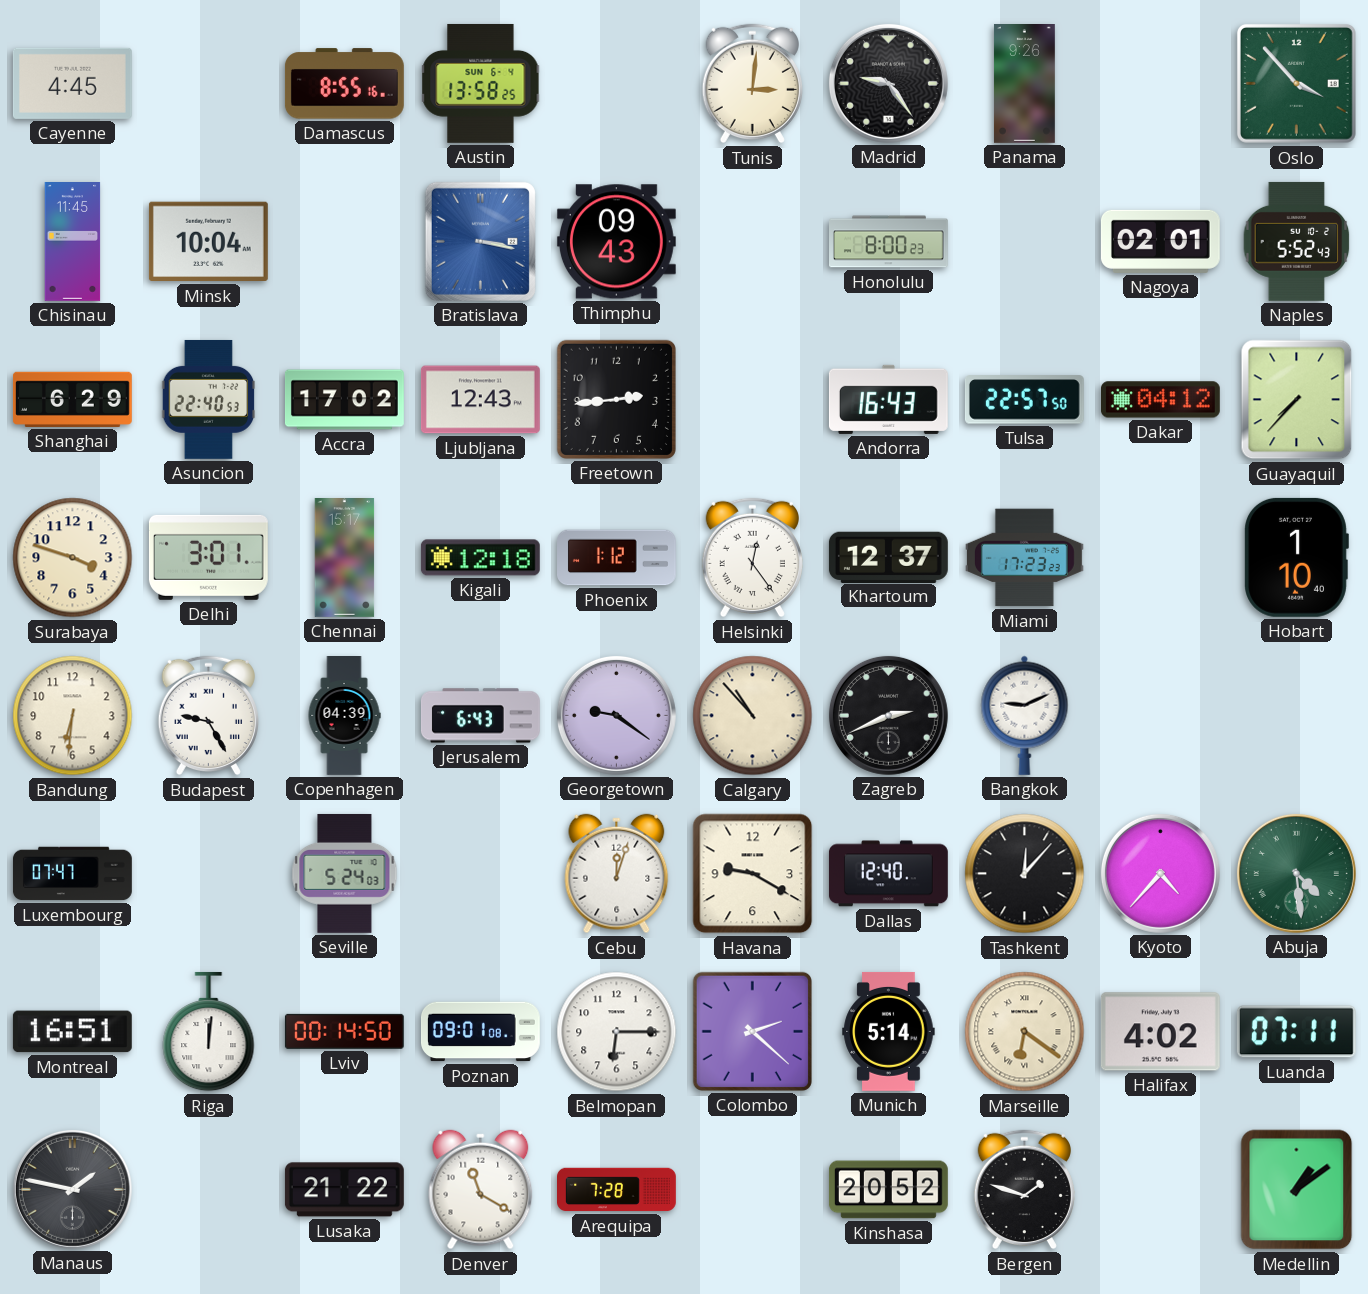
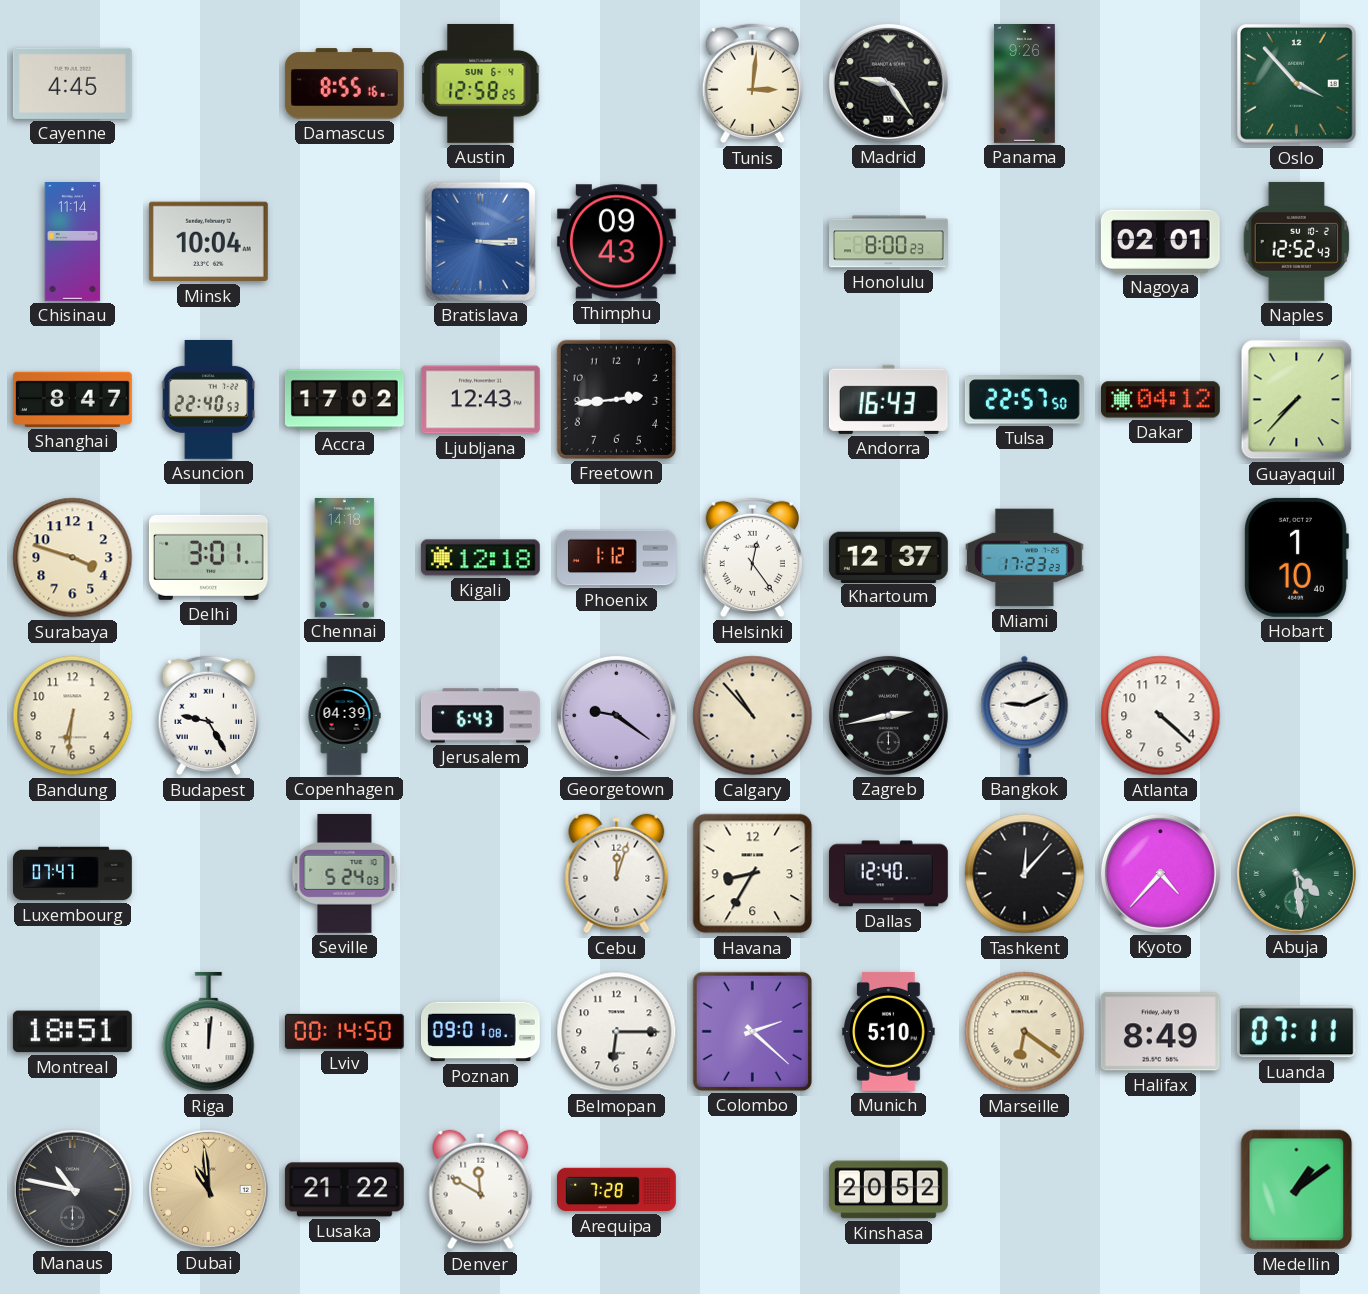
Austin: 13:58 -> 12:58 (481, 83)
Chisinau: 11:45 -> 11:14 (73, 242)
Bratislava: 3:17 -> 3:15 (480, 241)
Naples: 5:52 -> 12:52 (1297, 241)
Shanghai: 6:29 -> 8:47 (72, 399)
Chennai: 15:17 -> 14:18 (345, 558)
Zagreb: 2:41 -> 2:43 (888, 715)
Atlanta: none -> 4:22 (1161, 716)
Havana: 9:20 -> 8:35 (753, 874)
Montreal: 16:51 -> 18:51 (72, 1032)
Munich: 5:14 -> 5:10 (889, 1031)
Halifax: 4:02 -> 8:49 (1160, 1032)
Manaus: 1:47 -> 10:47 (72, 1189)
Dubai: none -> 10:59 (208, 1189)
Denver: 11:20 -> 11:50 (481, 1190)
Bergen: 1:48 -> none (1024, 1190)
